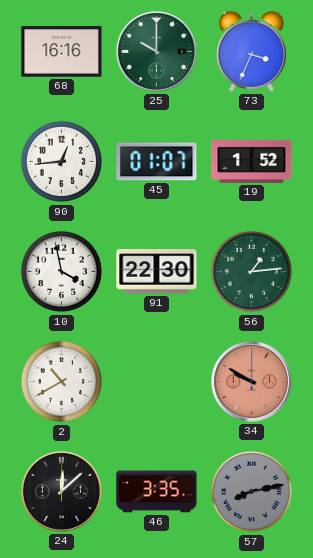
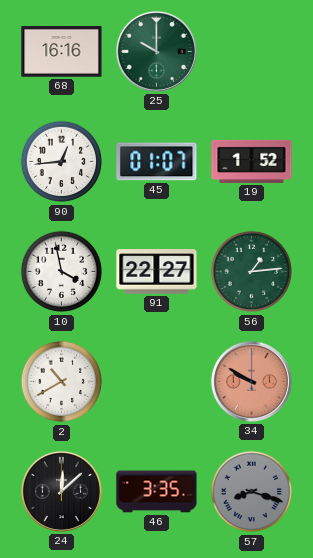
73: 3:34 -> none (251, 51)
91: 22:30 -> 22:27 (157, 272)
57: 8:13 -> 8:18 (252, 492)
